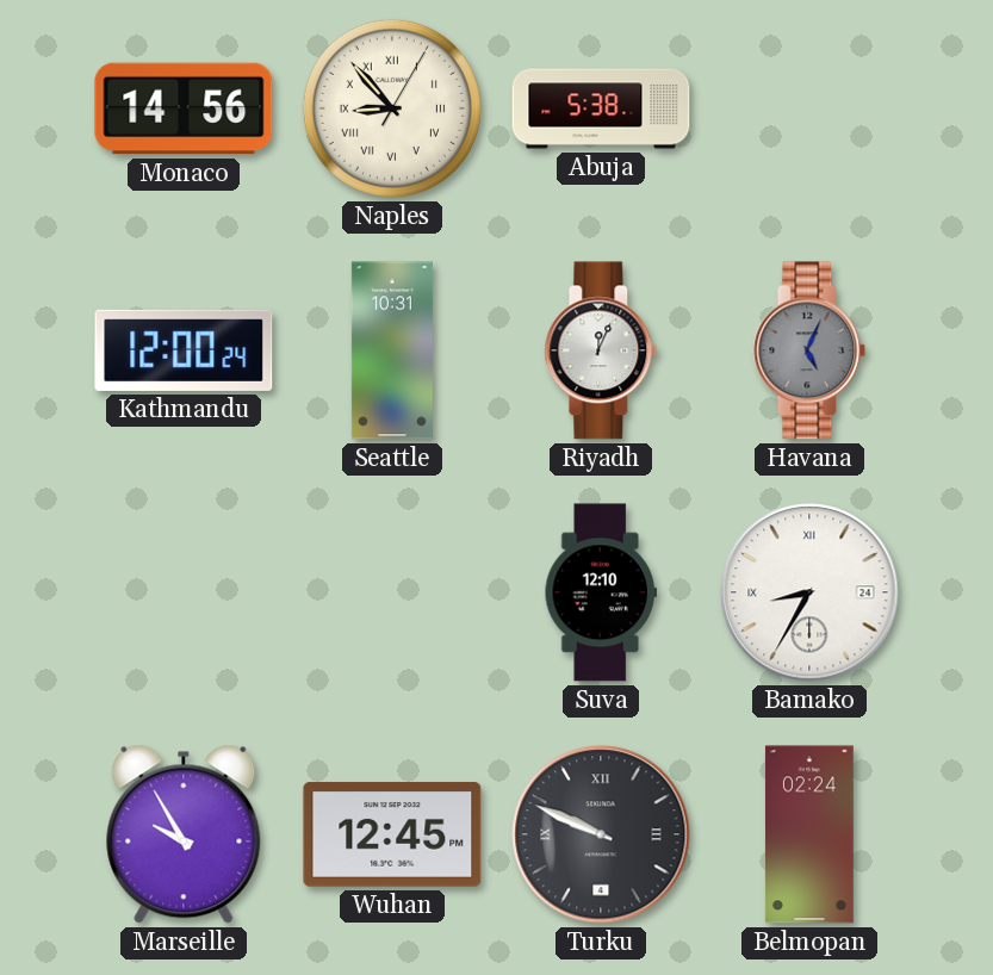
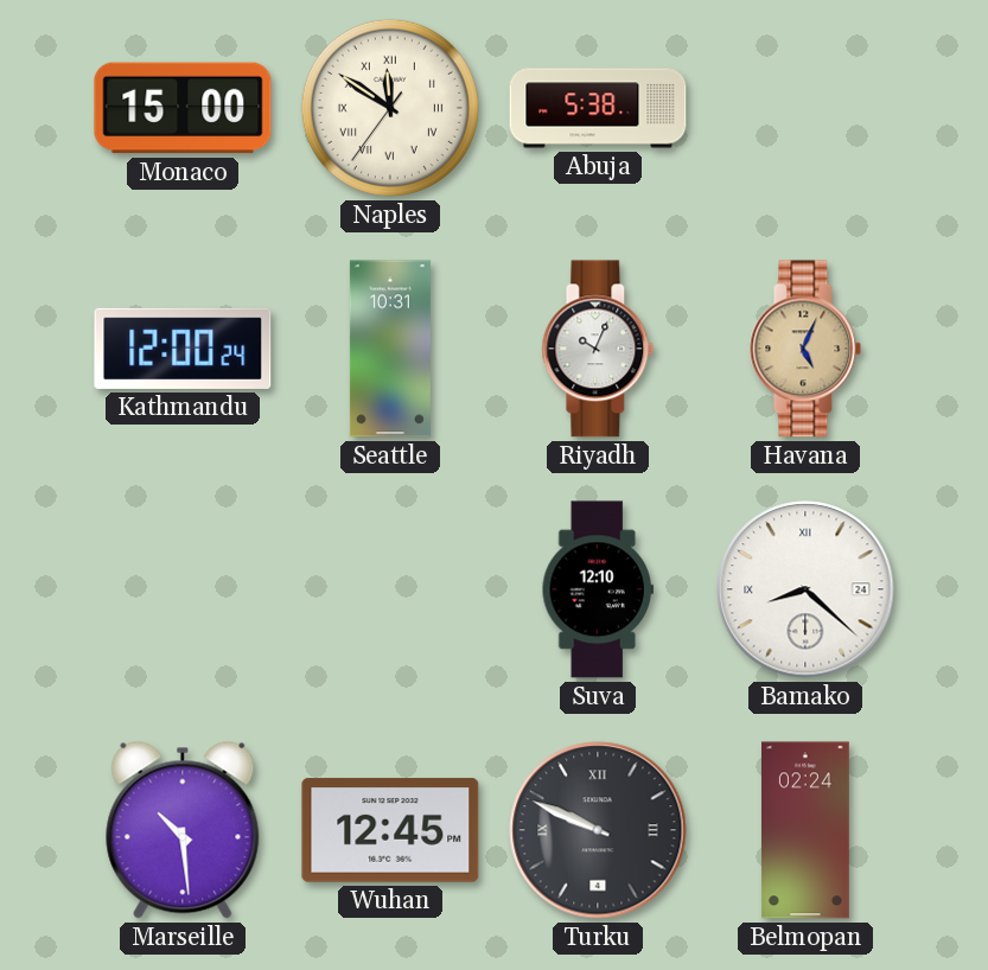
Monaco: 14:56 -> 15:00 (183, 108)
Naples: 8:53 -> 11:50 (390, 108)
Riyadh: 12:04 -> 10:04 (598, 349)
Havana dial: grey -> champagne (805, 349)
Bamako: 8:35 -> 8:22 (805, 589)
Marseille: 9:55 -> 10:29 (183, 830)
